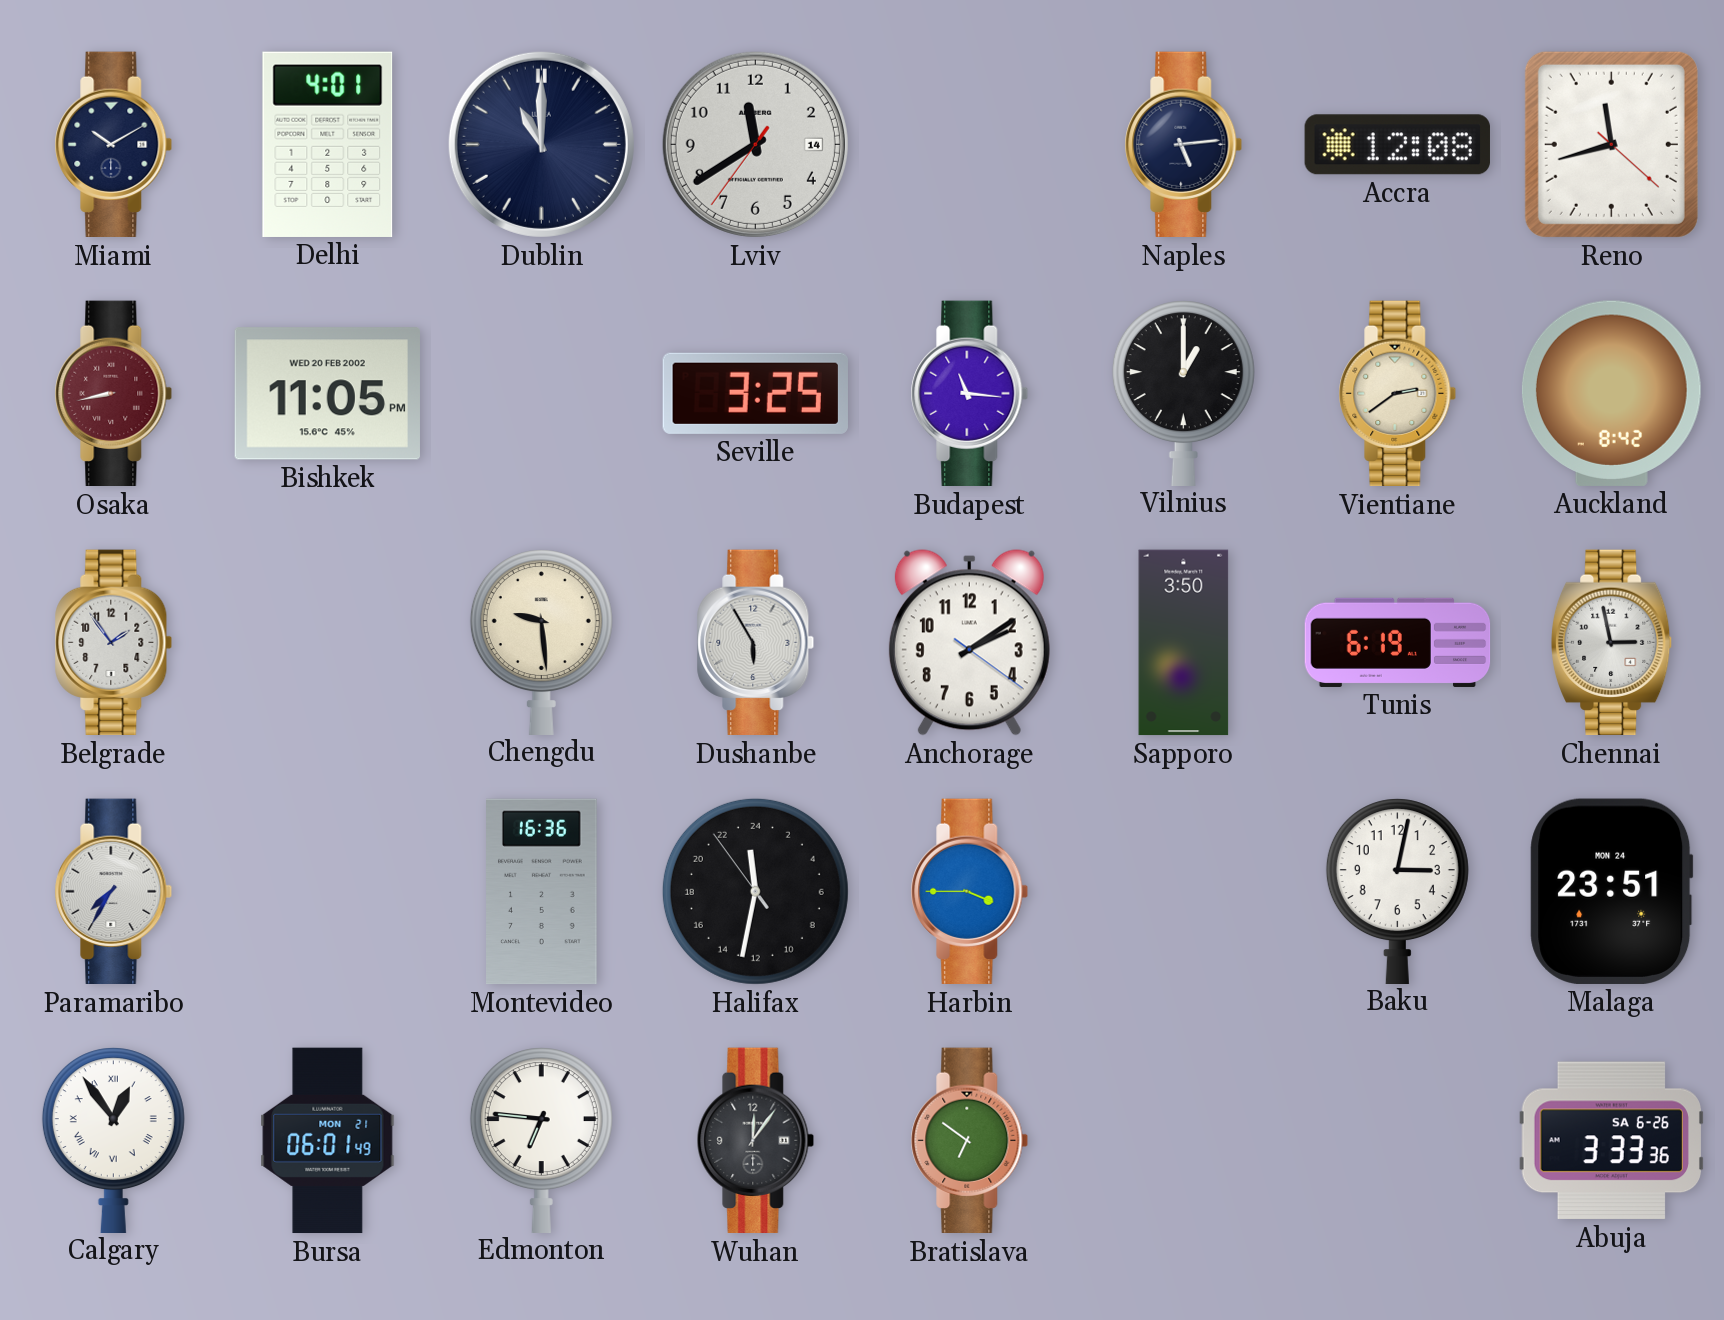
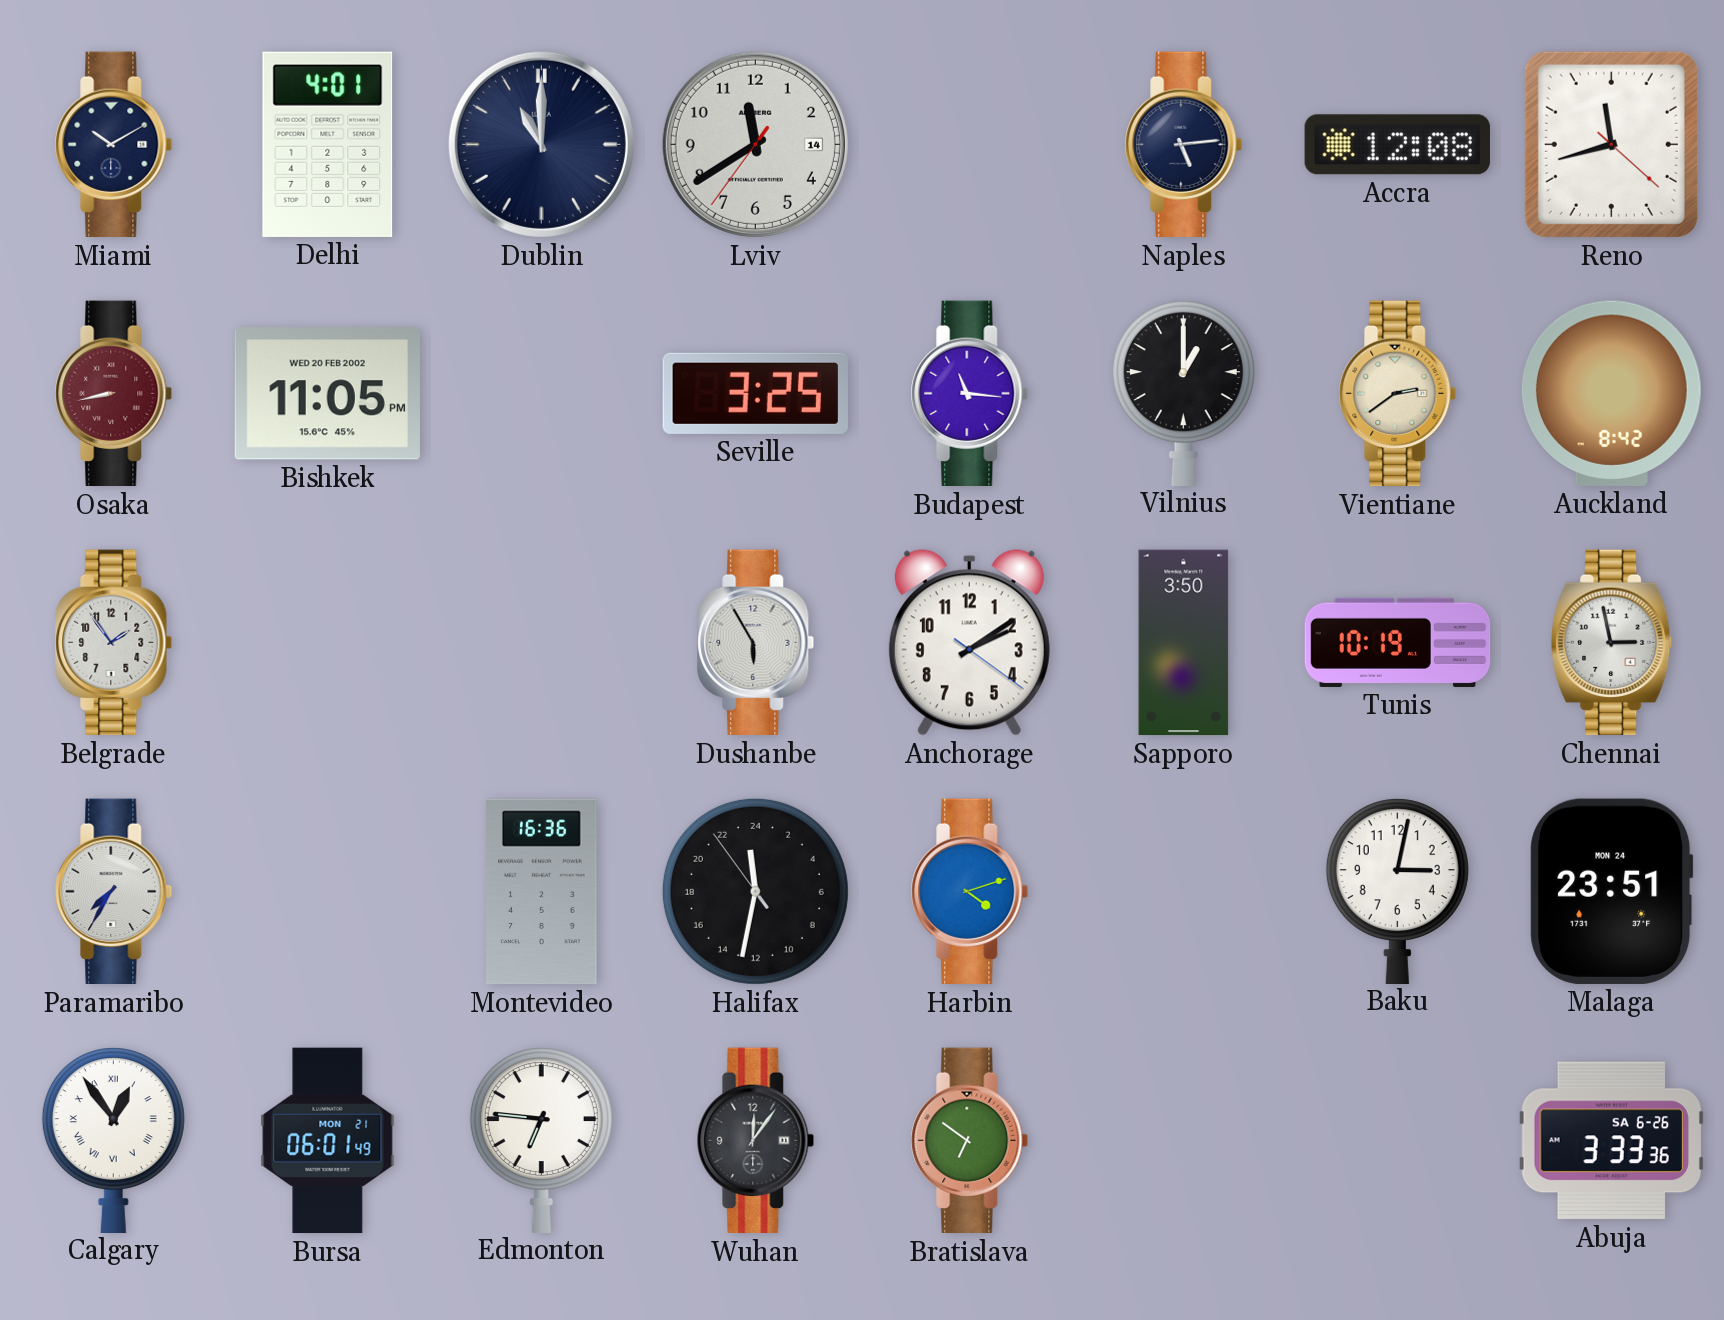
Chengdu: 9:29 -> none (541, 642)
Tunis: 6:19 -> 10:19 (1398, 642)
Harbin: 3:45 -> 4:12 (970, 892)
